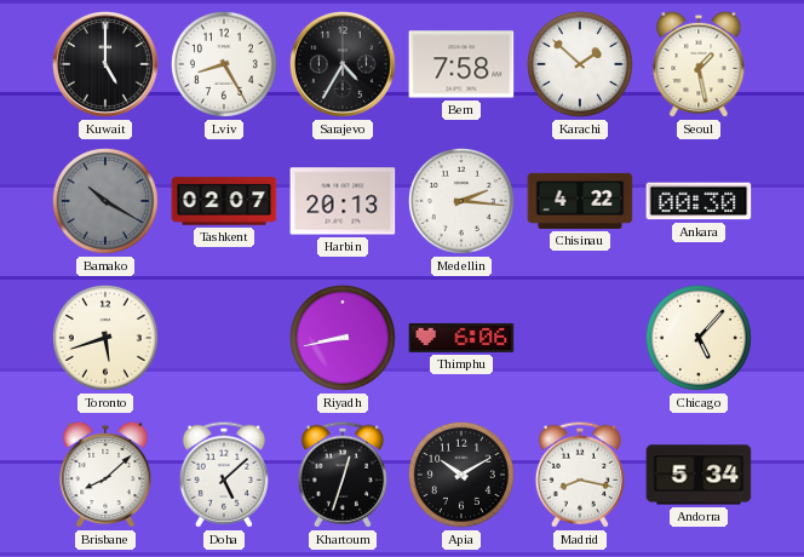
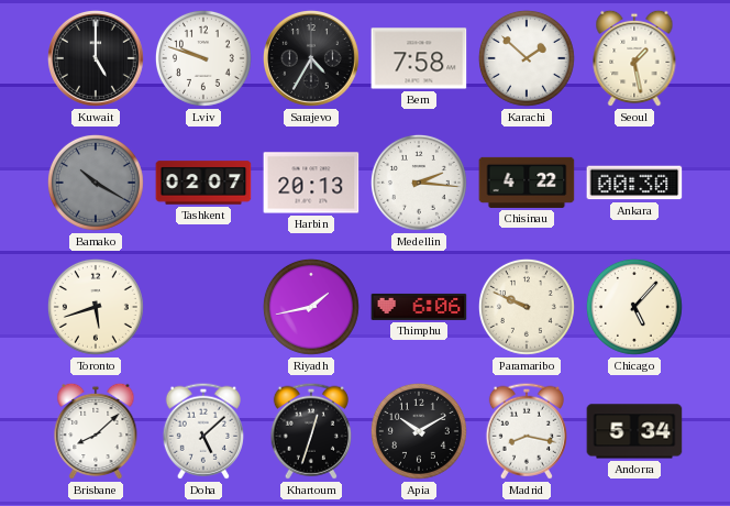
Lviv: 8:25 -> 9:48 (203, 58)
Riyadh: 8:43 -> 1:43 (311, 307)
Paramaribo: none -> 9:49 (527, 307)
